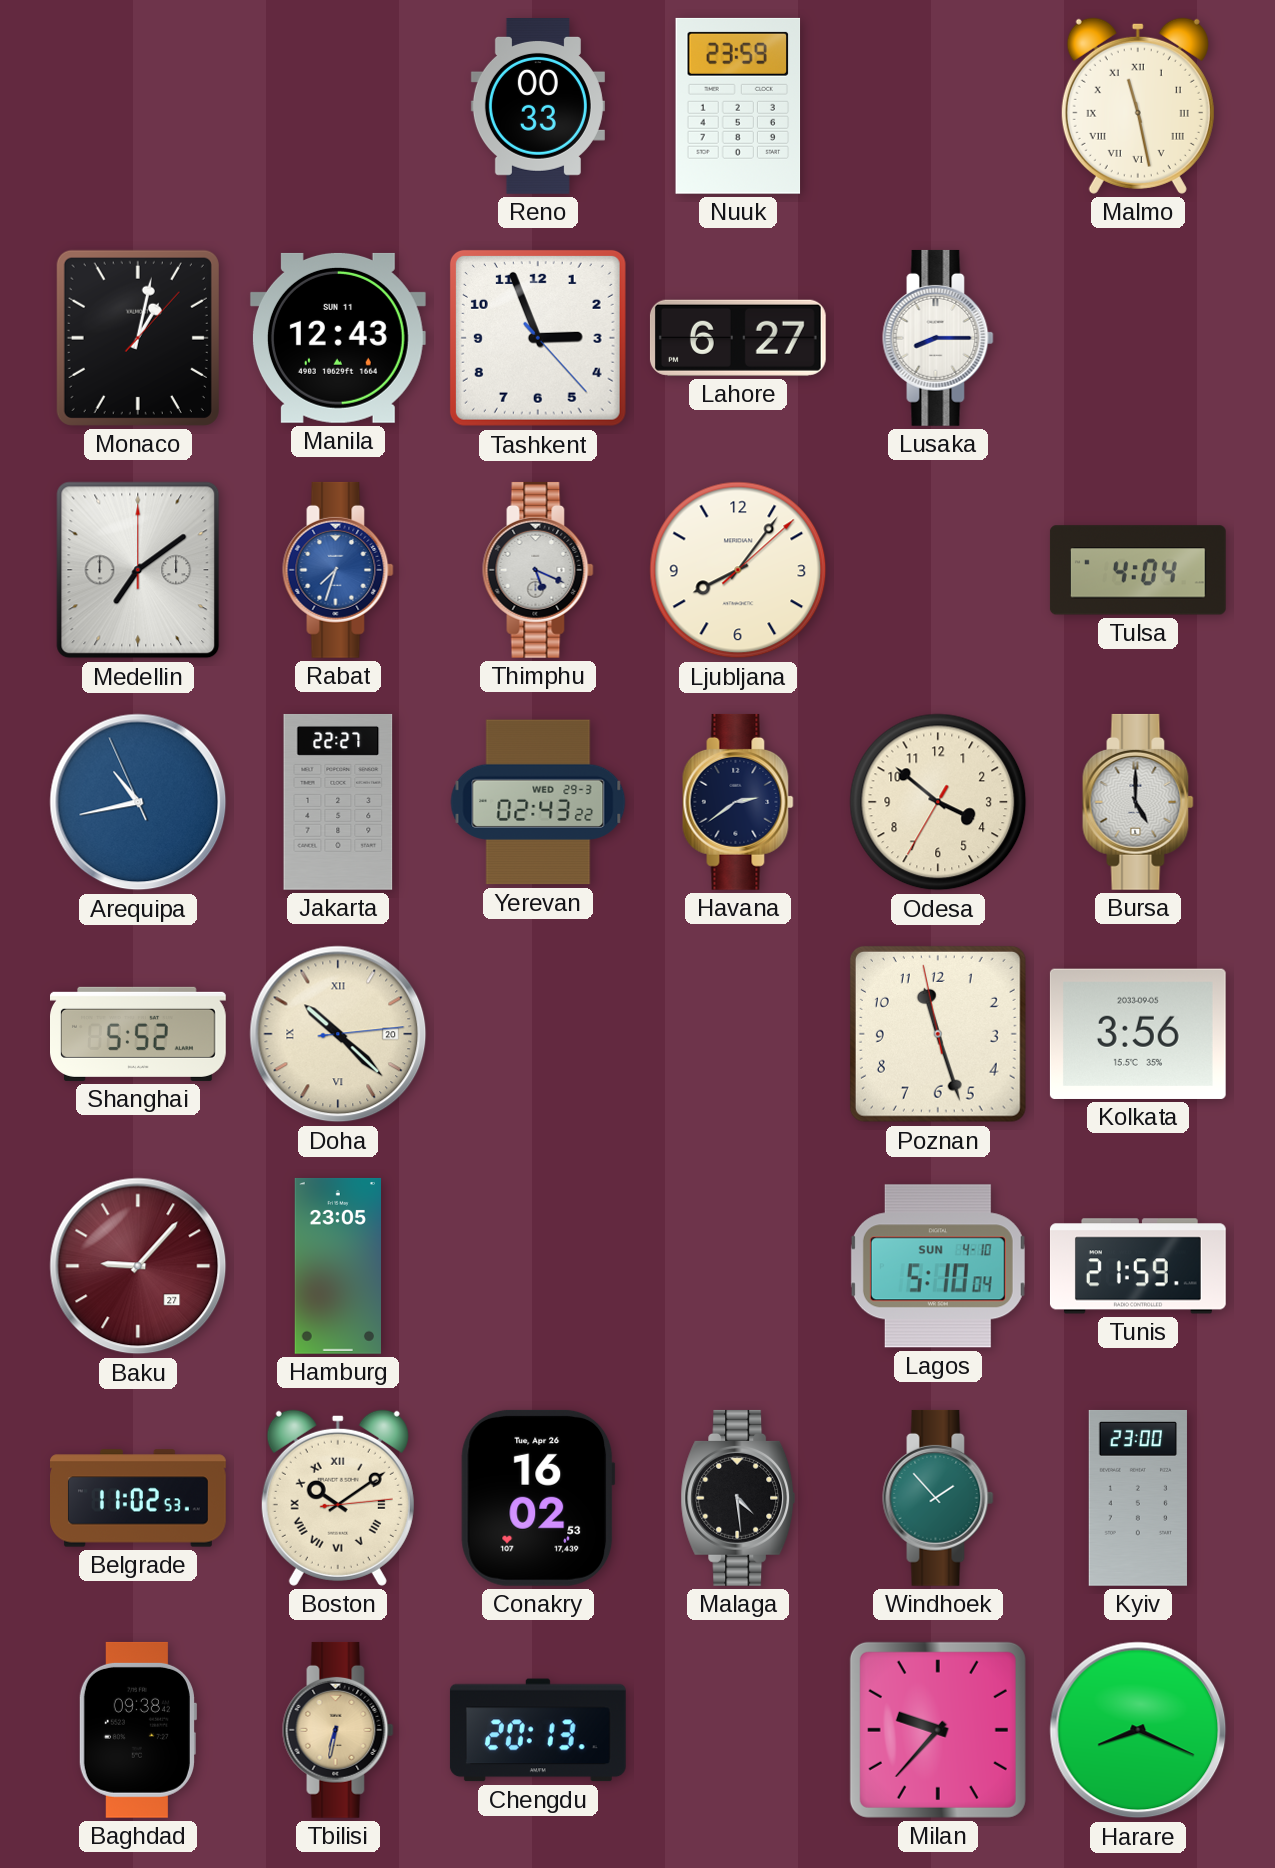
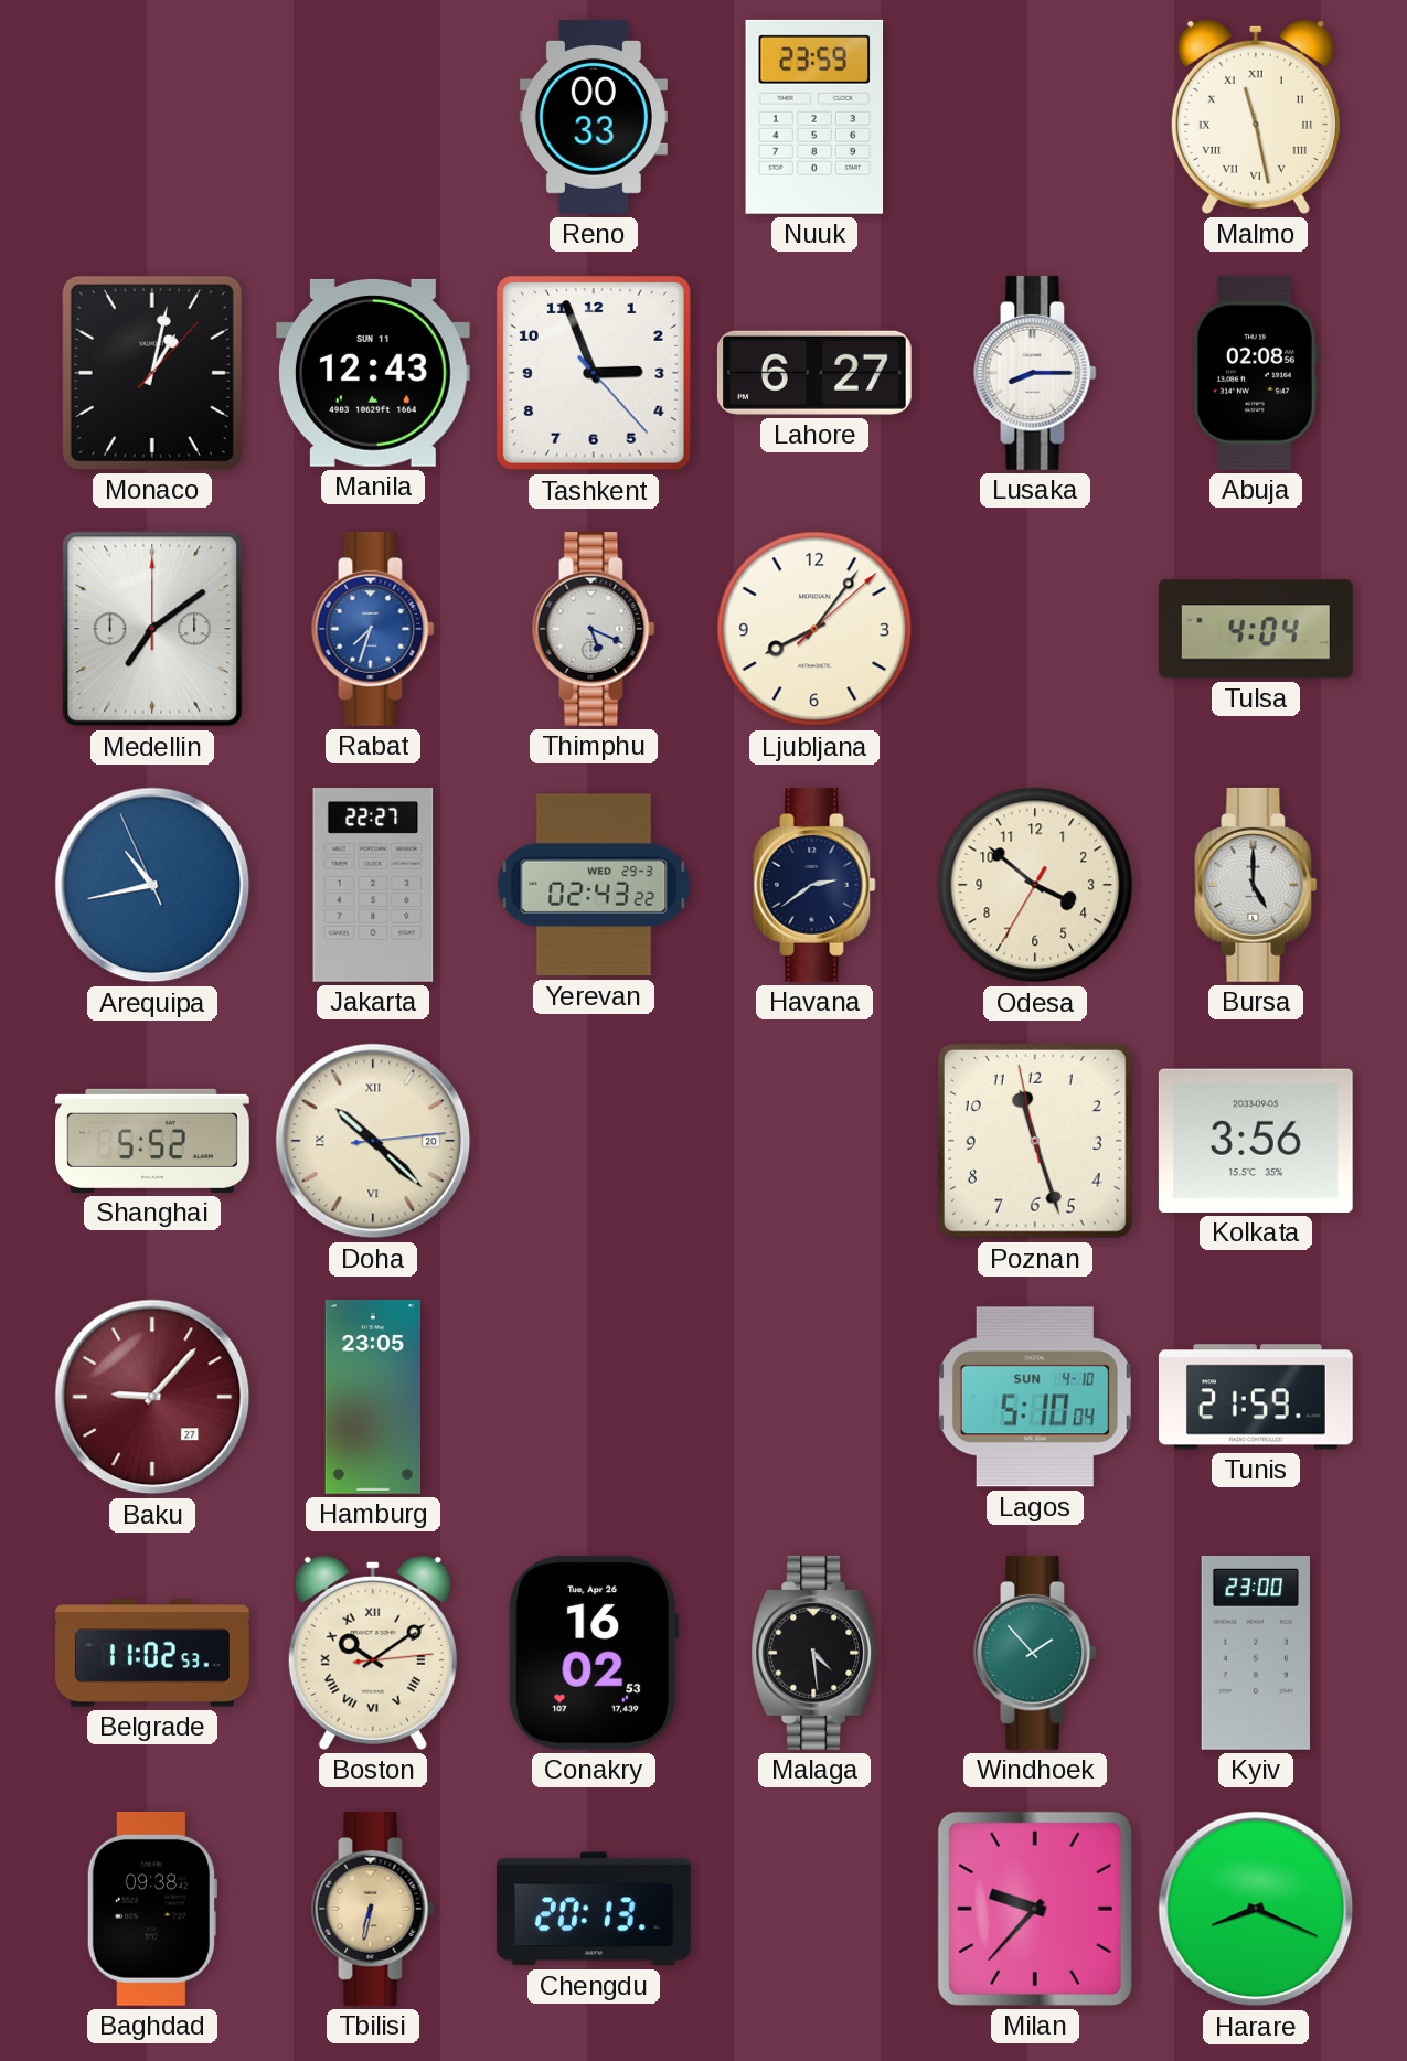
Abuja: none -> 02:08 (1255, 373)
